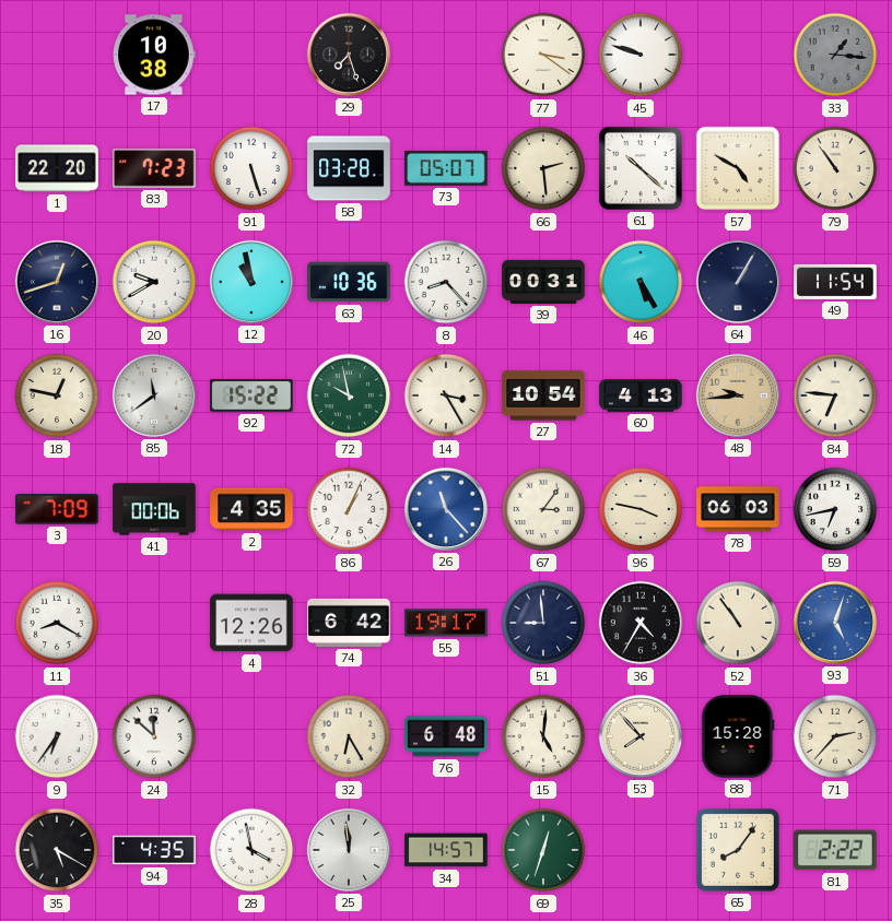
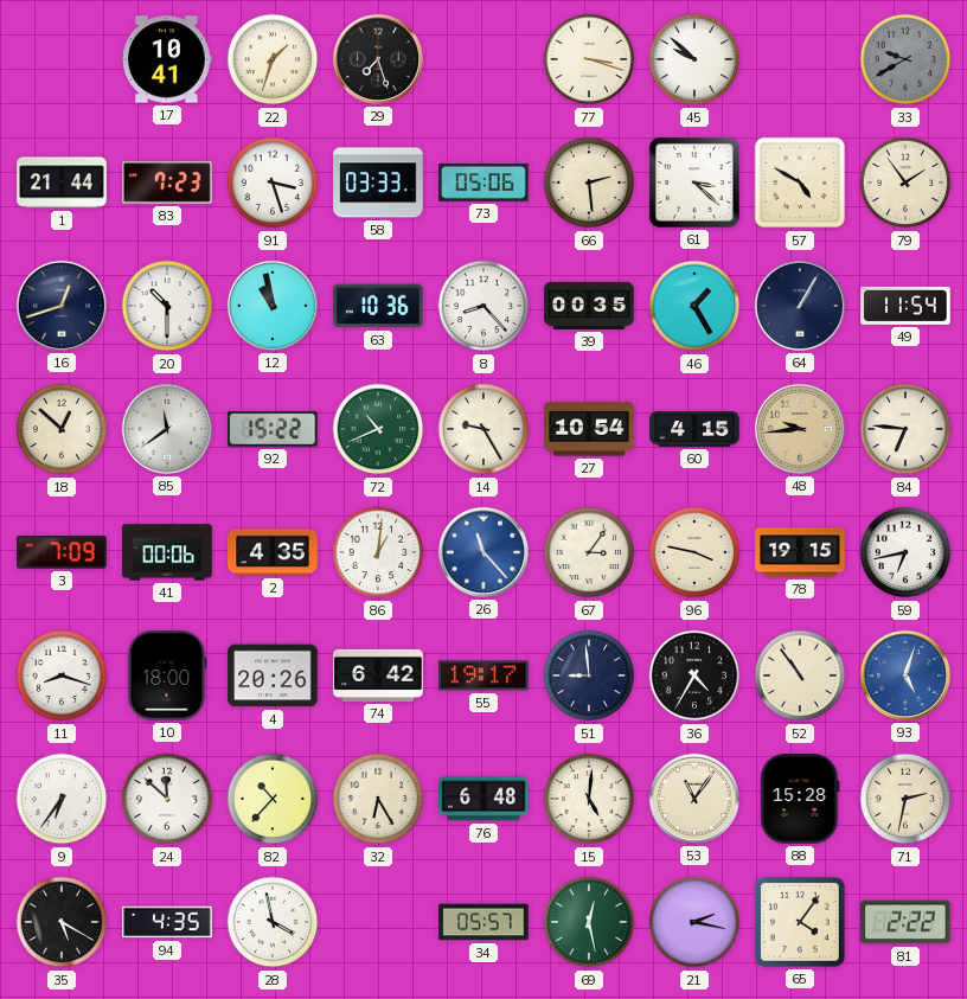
17: 10:38 -> 10:41 (167, 59)
22: none -> 1:33 (273, 59)
77: 3:21 -> 3:18 (589, 59)
45: 9:48 -> 9:52 (694, 59)
33: 1:16 -> 9:40 (905, 59)
1: 22:20 -> 21:44 (62, 182)
91: 5:27 -> 3:27 (273, 182)
58: 03:28 -> 03:33 (378, 182)
73: 05:07 -> 05:06 (483, 182)
61: 10:22 -> 3:22 (694, 182)
79: 10:54 -> 1:54 (905, 182)
20: 9:40 -> 10:30 (167, 306)
39: 00:31 -> 00:35 (589, 306)
46: 5:25 -> 1:25 (694, 306)
18: 12:47 -> 12:52 (62, 429)
72: 9:58 -> 10:41 (378, 429)
14: 3:25 -> 9:25 (483, 429)
60: 4:13 -> 4:15 (694, 429)
86: 1:04 -> 1:01 (378, 552)
78: 06:03 -> 19:15 (800, 552)
11: 8:20 -> 8:18 (62, 675)
10: none -> 18:00 (167, 675)
4: 12:26 -> 20:26 (273, 675)
82: none -> 10:37 (273, 799)
53: 7:53 -> 11:06 (694, 799)
71: 2:37 -> 2:32 (905, 799)
25: 11:59 -> none (349, 850)
34: 14:57 -> 05:57 (483, 922)
69: 12:33 -> 12:28 (589, 922)
21: none -> 2:17 (694, 922)
65: 8:06 -> 4:06 (800, 922)
